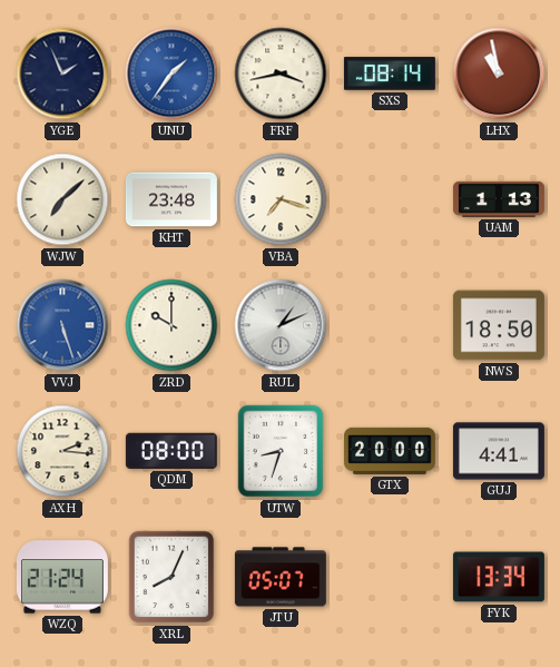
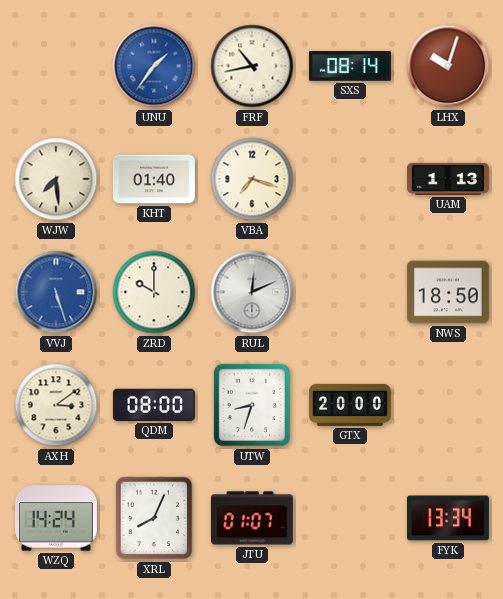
YGE: 1:56 -> none (62, 73)
FRF: 3:43 -> 10:43 (252, 66)
LHX: 10:58 -> 10:03 (448, 66)
WJW: 7:08 -> 7:29 (56, 179)
KHT: 23:48 -> 01:40 (154, 179)
RUL: 1:11 -> 12:11 (252, 292)
AXH: 2:16 -> 3:09 (56, 405)
GUJ: 4:41 -> none (499, 451)
WZQ: 21:24 -> 14:24 (56, 518)
JTU: 05:07 -> 01:07 (252, 518)
